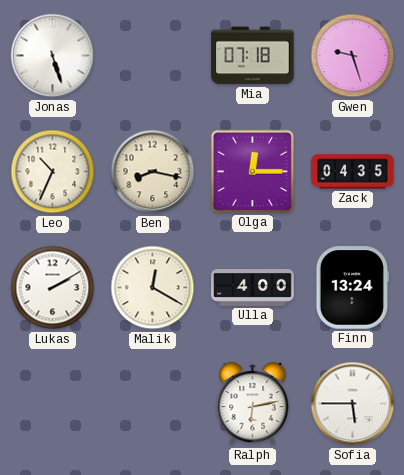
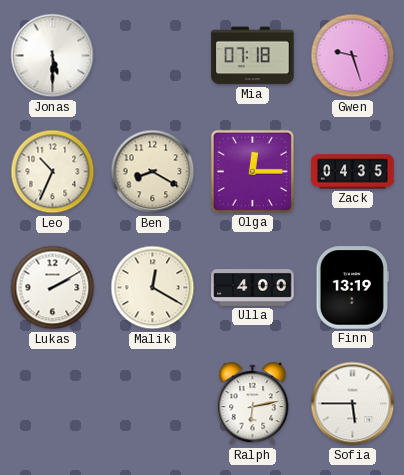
Jonas: 5:27 -> 5:30 (53, 56)
Ben: 8:17 -> 8:20 (153, 172)
Finn: 13:24 -> 13:19 (352, 288)
